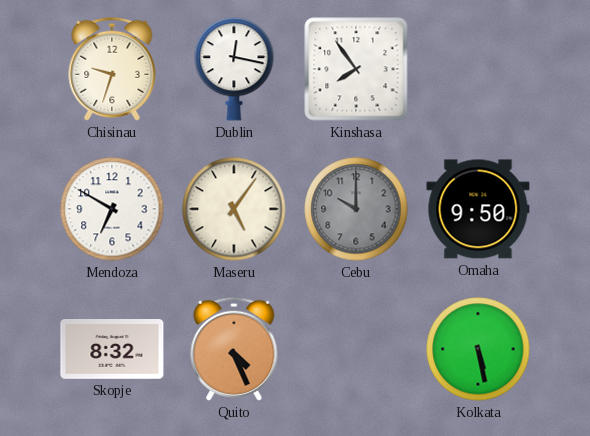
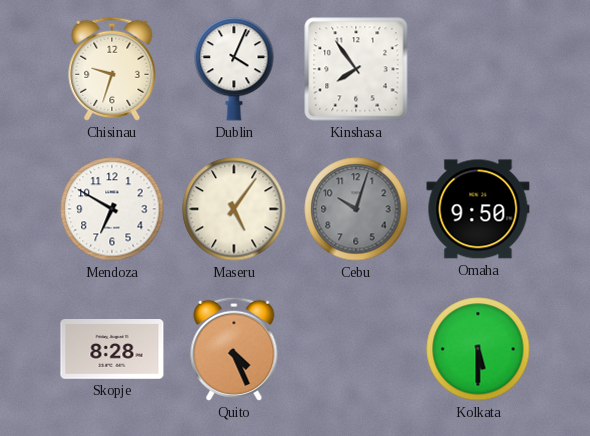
Dublin: 12:17 -> 4:04 (234, 70)
Cebu: 10:00 -> 10:03 (356, 209)
Skopje: 8:32 -> 8:28 (112, 350)
Kolkata: 5:28 -> 5:30 (478, 349)
